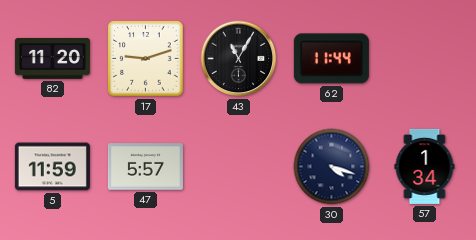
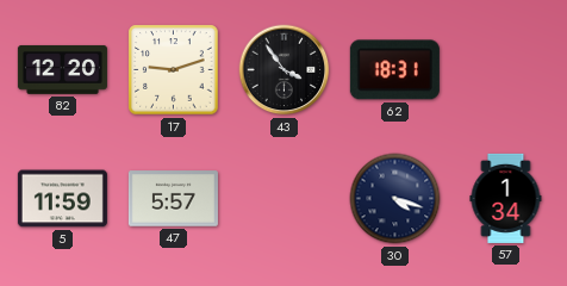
82: 11:20 -> 12:20 (62, 69)
43: 11:05 -> 3:54 (285, 70)
62: 11:44 -> 18:31 (394, 70)
